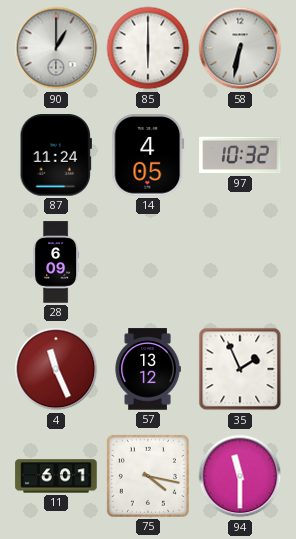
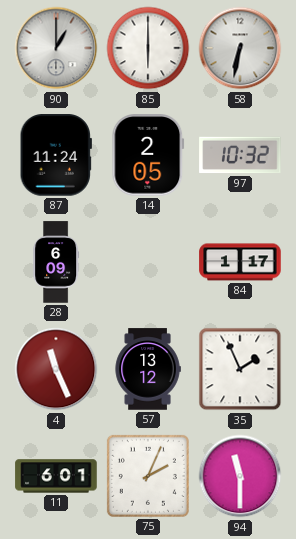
14: 4:05 -> 2:05 (148, 155)
84: none -> 1:17 (240, 262)
75: 4:17 -> 2:04 (148, 476)
